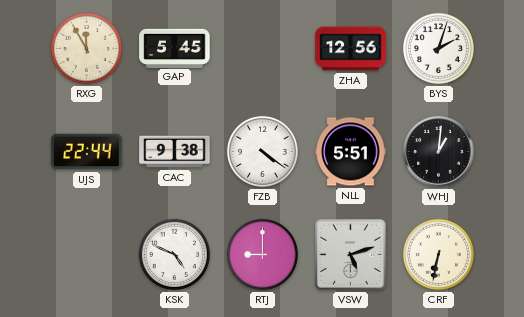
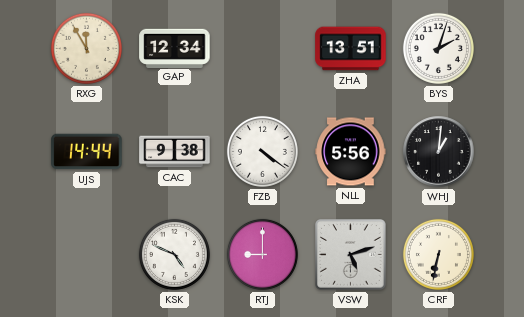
GAP: 5:45 -> 12:34 (175, 48)
ZHA: 12:56 -> 13:51 (351, 49)
UJS: 22:44 -> 14:44 (87, 152)
NLL: 5:51 -> 5:56 (351, 152)
